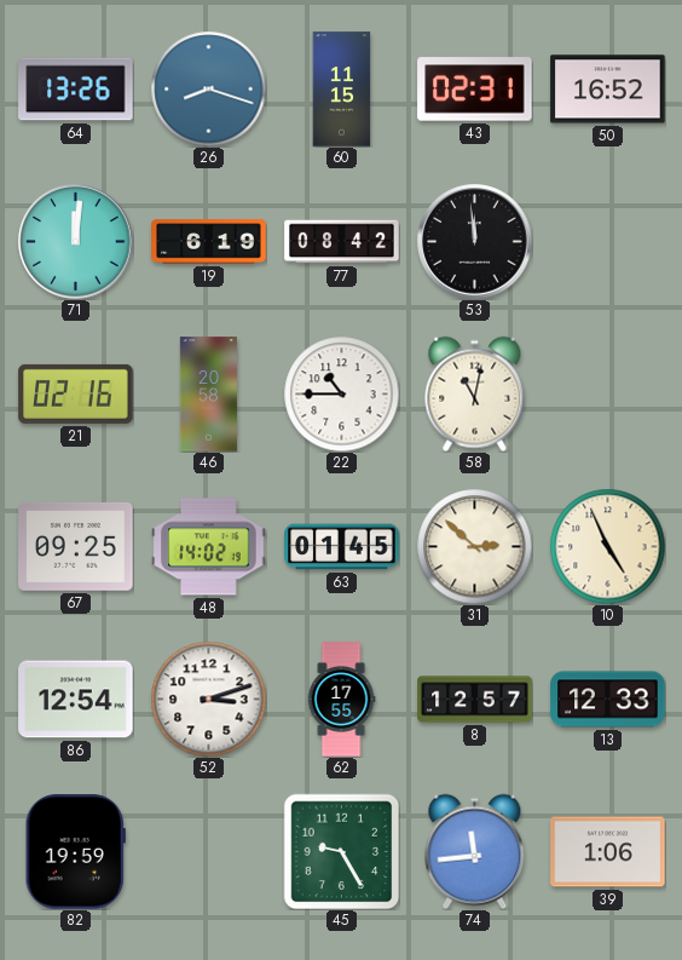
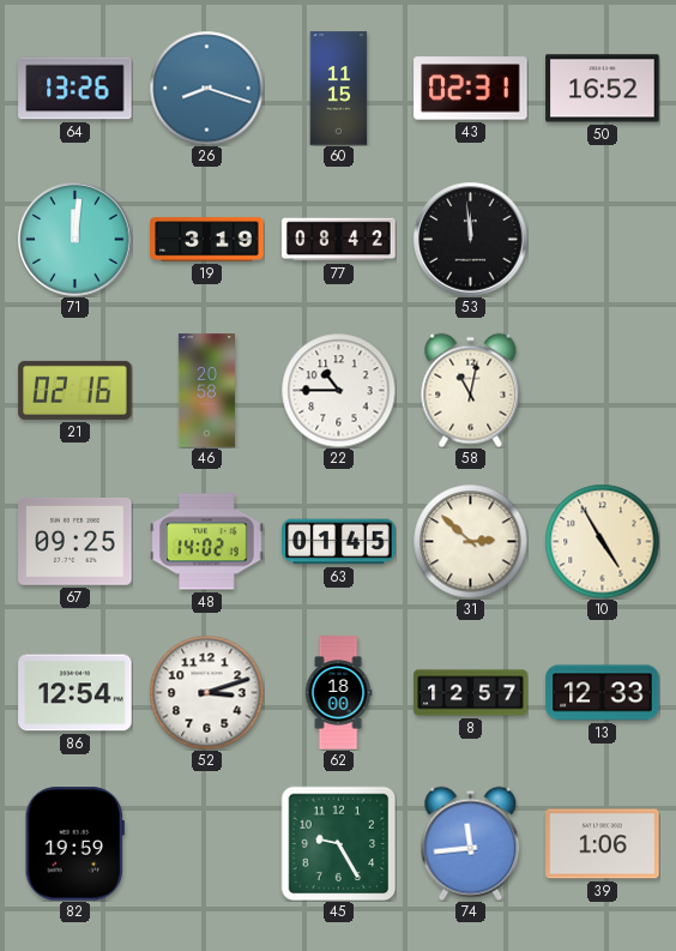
19: 6:19 -> 3:19 (207, 240)
10: 4:56 -> 4:55 (602, 541)
62: 17:55 -> 18:00 (338, 693)
